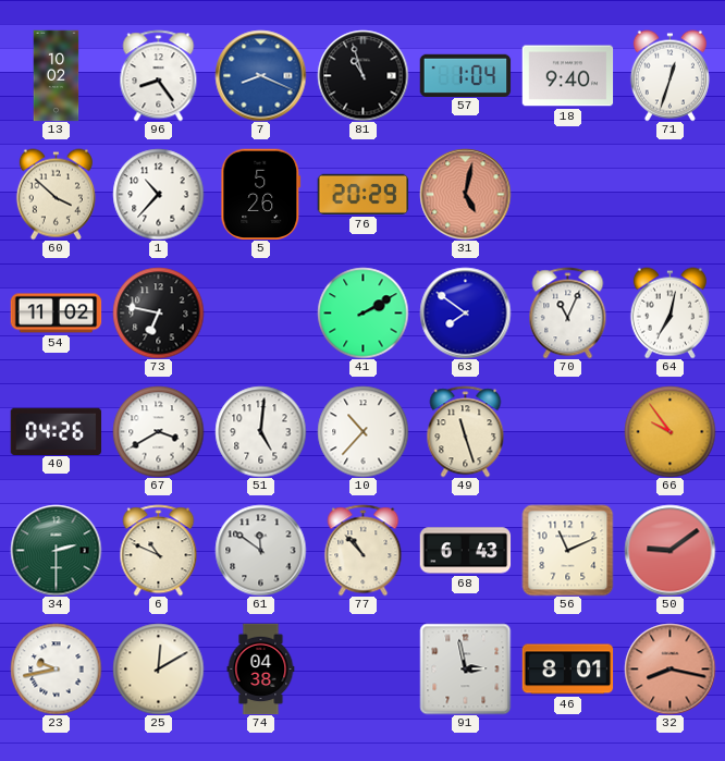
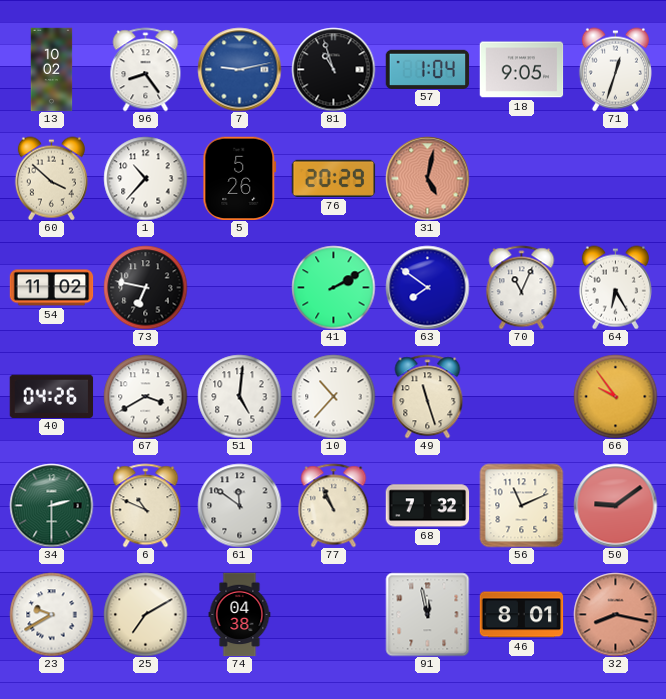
7: 8:19 -> 9:13 (239, 69)
18: 9:40 -> 9:05 (521, 70)
64: 7:02 -> 6:25 (615, 287)
77: 10:53 -> 10:56 (334, 505)
68: 6:43 -> 7:32 (427, 506)
23: 9:43 -> 9:40 (51, 614)
25: 12:10 -> 7:10 (145, 614)
91: 2:58 -> 11:58 (427, 614)
